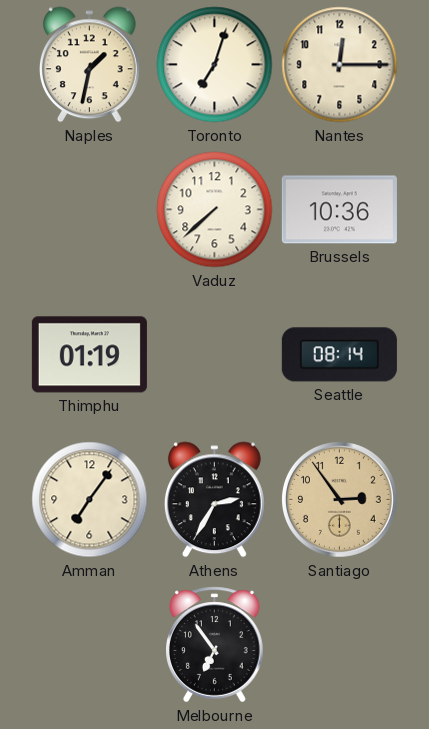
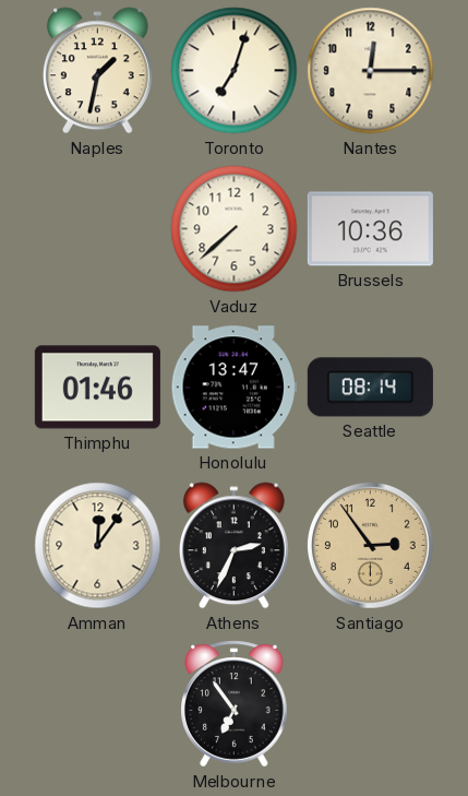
Thimphu: 01:19 -> 01:46 (97, 388)
Honolulu: none -> 13:47 (233, 388)
Amman: 7:06 -> 12:06 (98, 546)
Athens: 2:35 -> 2:34 (233, 546)
